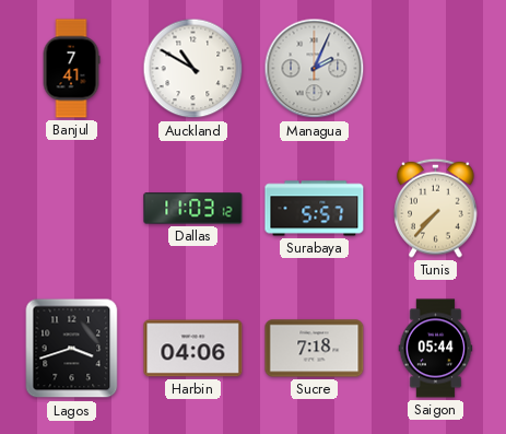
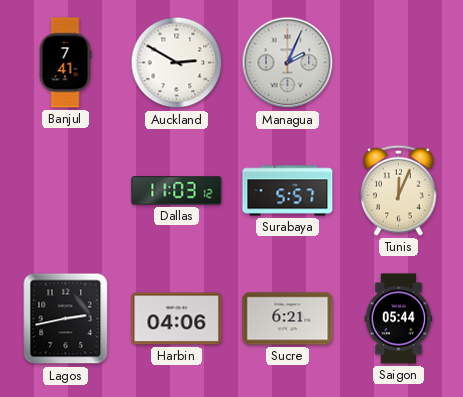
Auckland: 10:50 -> 2:50 (177, 63)
Tunis: 7:37 -> 12:04 (399, 190)
Lagos: 3:42 -> 2:43 (66, 319)
Sucre: 7:18 -> 6:21 (288, 319)
